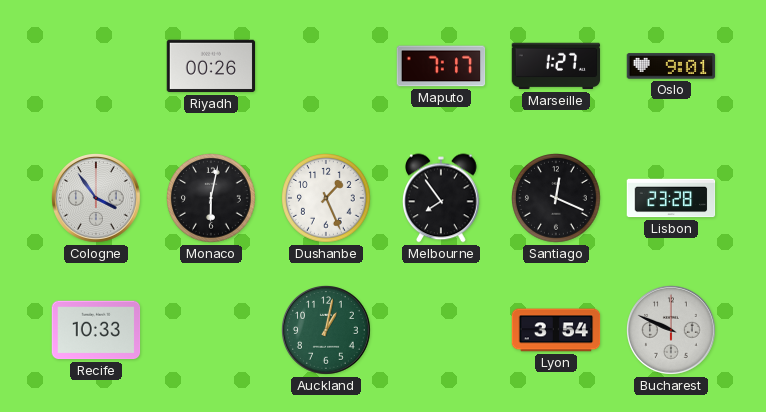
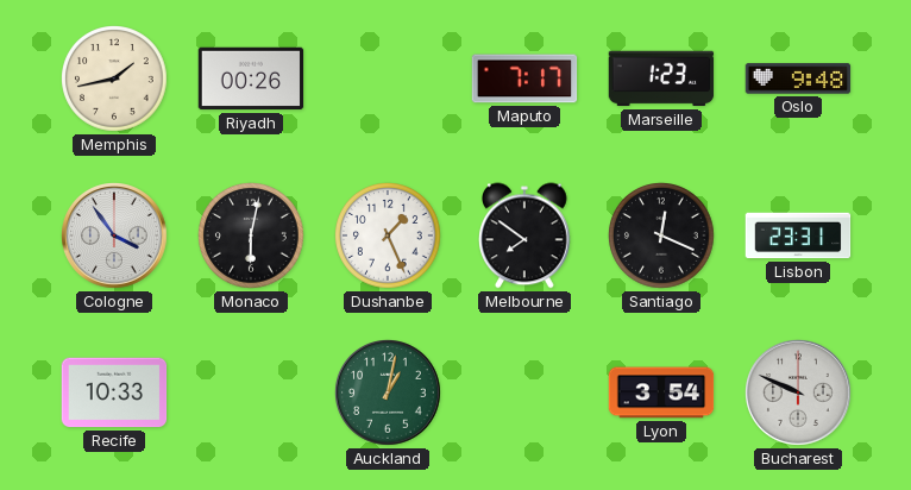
Memphis: none -> 1:43 (115, 80)
Marseille: 1:27 -> 1:23 (661, 78)
Oslo: 9:01 -> 9:48 (798, 78)
Melbourne: 7:54 -> 7:51 (526, 235)
Lisbon: 23:28 -> 23:31 (798, 235)
